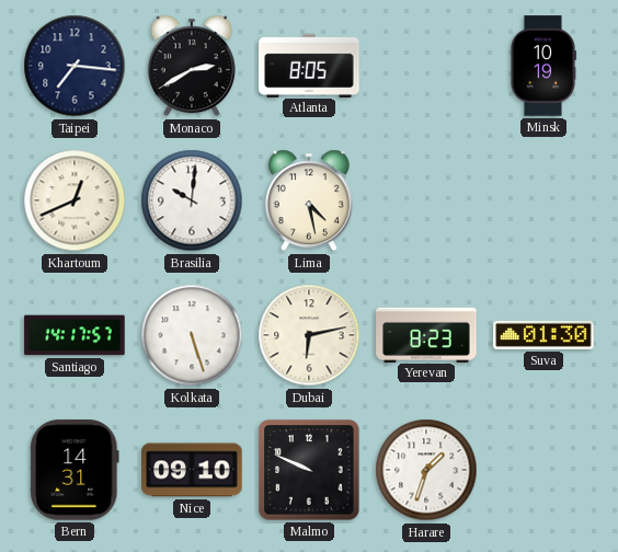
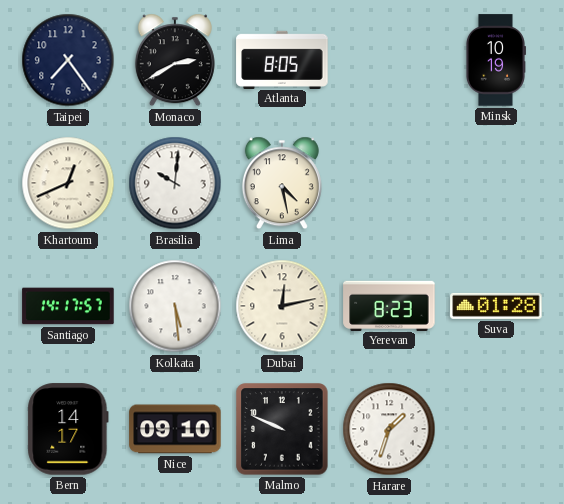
Taipei: 7:16 -> 7:24 (68, 60)
Kolkata: 5:27 -> 5:29 (175, 306)
Dubai: 6:13 -> 12:13 (282, 306)
Suva: 01:30 -> 01:28 (496, 306)
Bern: 14:31 -> 14:17 (68, 429)
